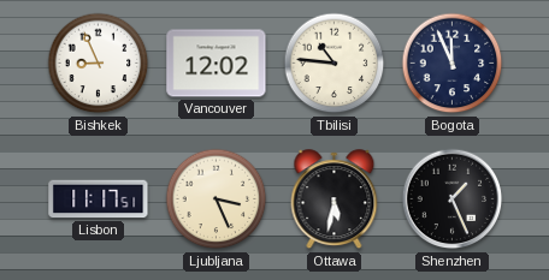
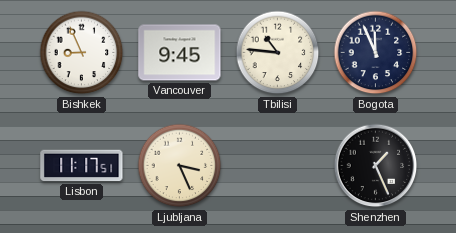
Vancouver: 12:02 -> 9:45 (180, 53)
Ottawa: 5:32 -> none (335, 199)
